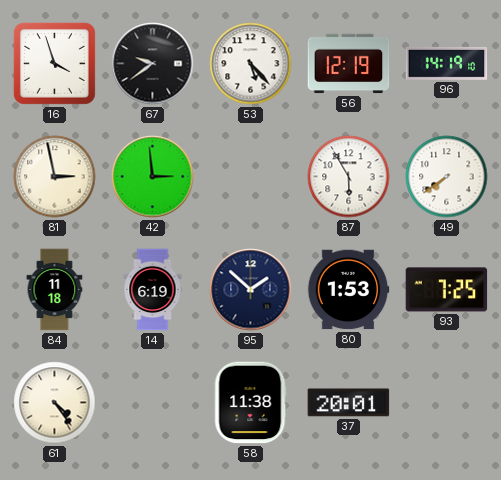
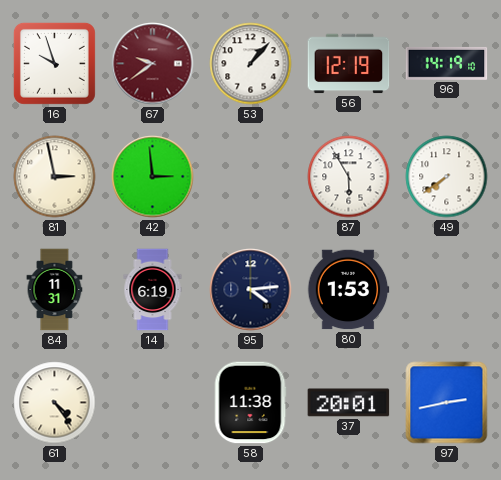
16: 3:57 -> 9:57 (54, 63)
67 dial: black -> burgundy (153, 64)
53: 5:23 -> 1:07 (251, 64)
84: 11:18 -> 11:31 (55, 290)
95: 1:52 -> 4:14 (251, 290)
93: 7:25 -> none (447, 290)
97: none -> 2:43 (447, 403)
